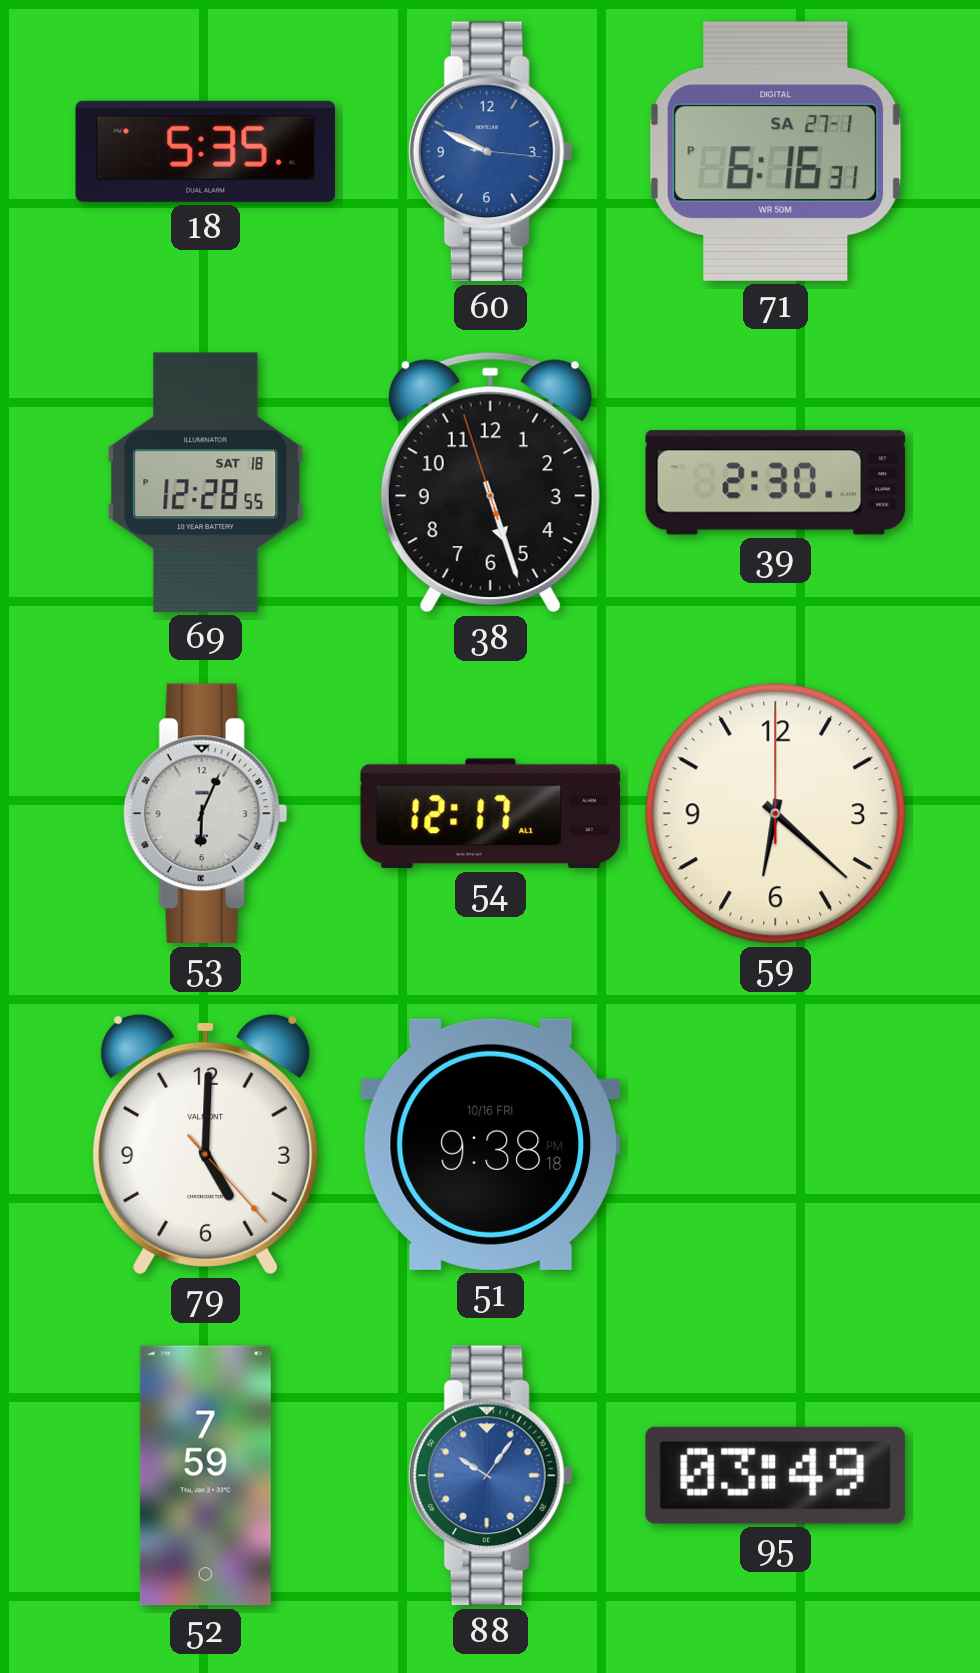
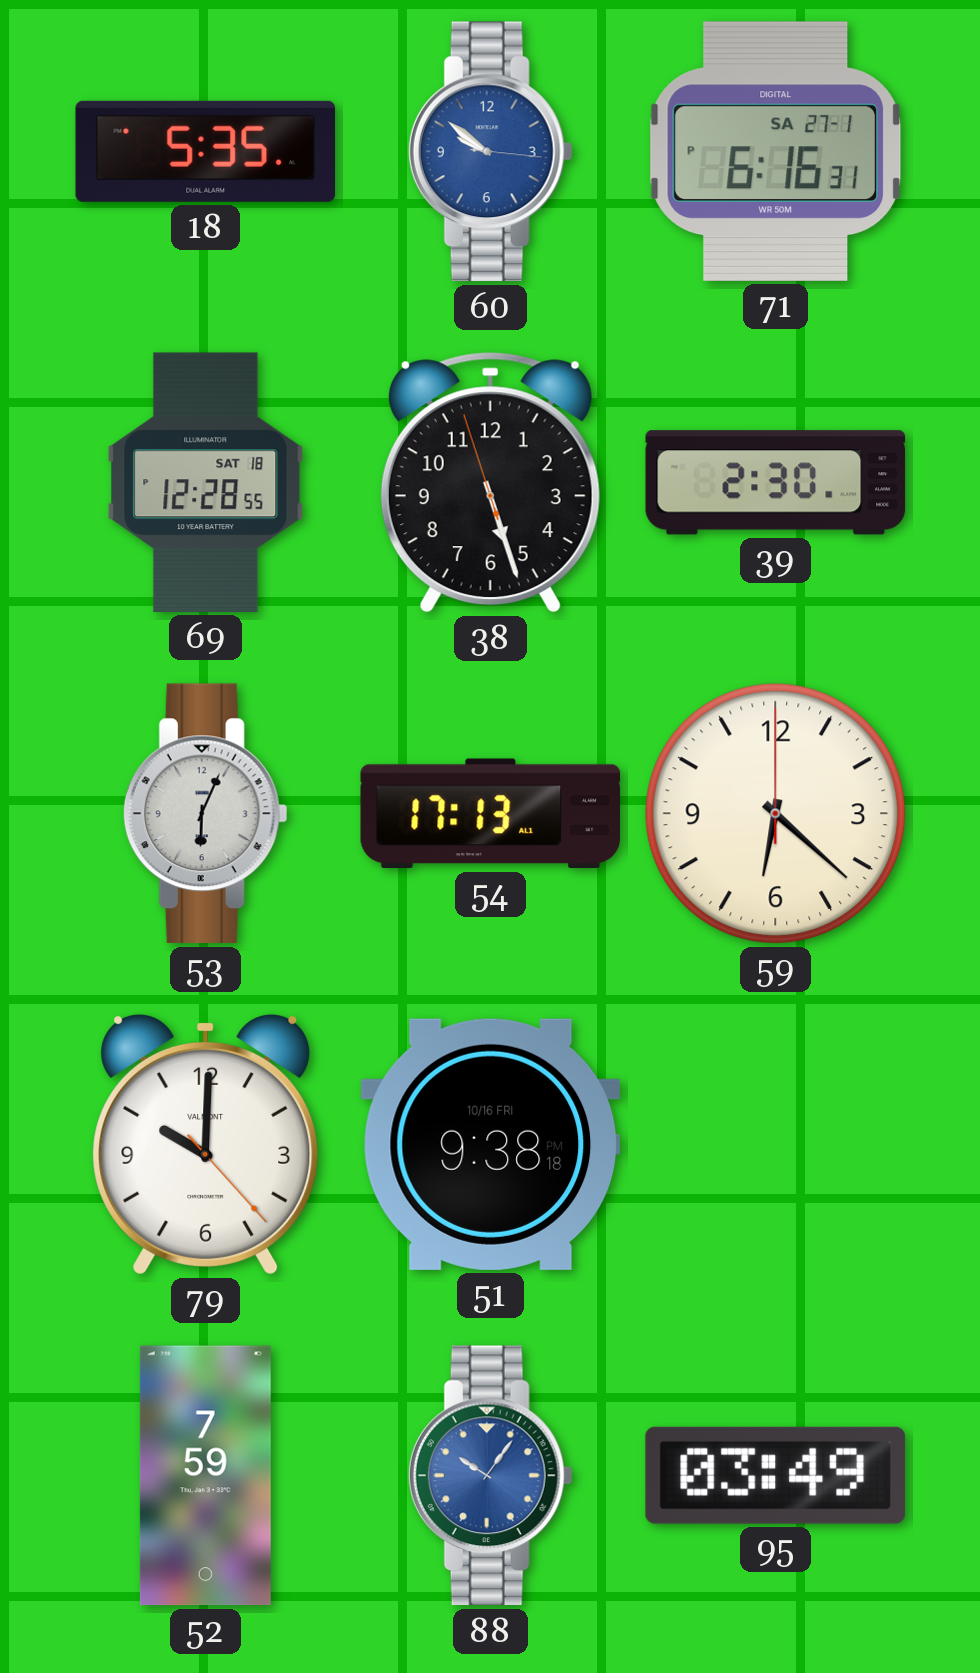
60: 9:49 -> 9:51 (490, 152)
54: 12:17 -> 17:13 (491, 814)
79: 5:00 -> 10:00 (206, 1144)
